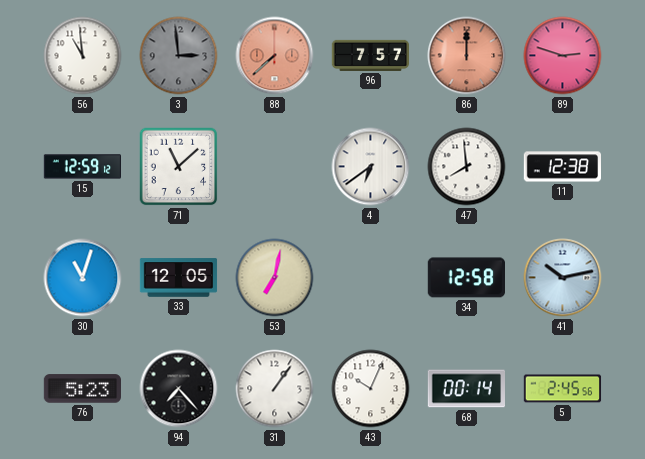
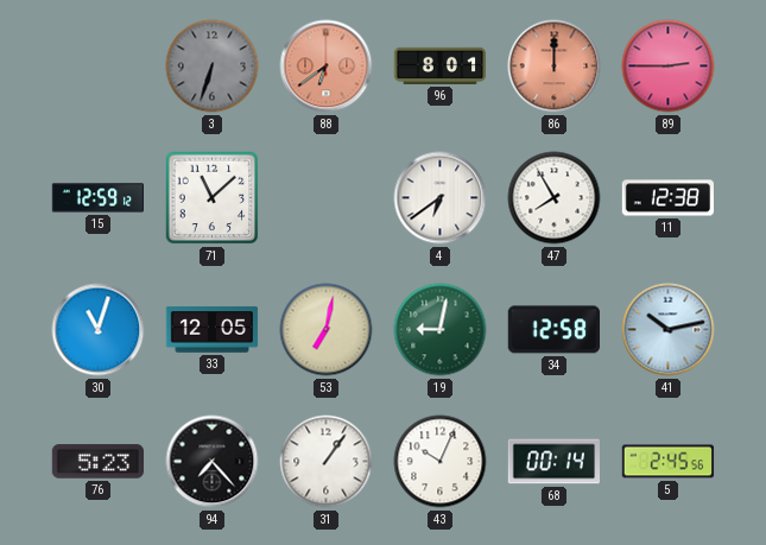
56: 10:59 -> none (83, 56)
3: 2:59 -> 6:33 (213, 66)
88: 7:38 -> 6:39 (327, 66)
96: 7:57 -> 8:01 (441, 65)
89: 2:48 -> 2:45 (669, 66)
47: 7:59 -> 7:55 (555, 198)
19: none -> 9:02 (441, 330)
